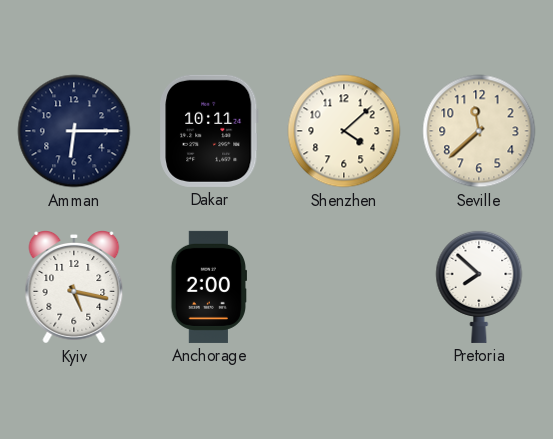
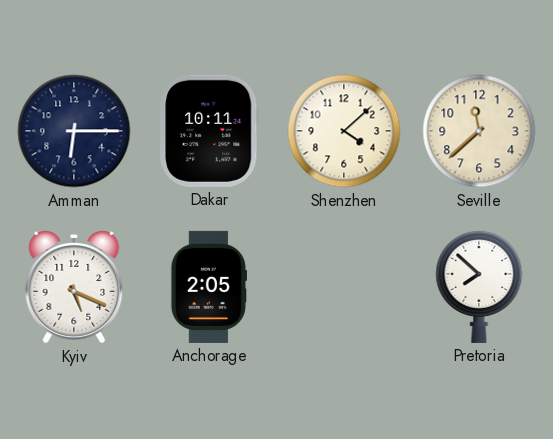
Kyiv: 5:17 -> 5:19 (74, 288)
Anchorage: 2:00 -> 2:05 (208, 287)
